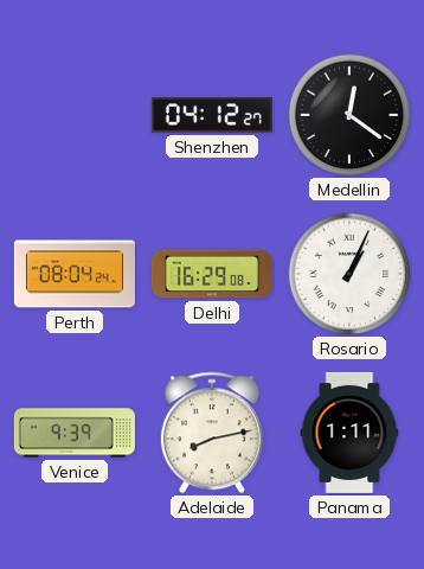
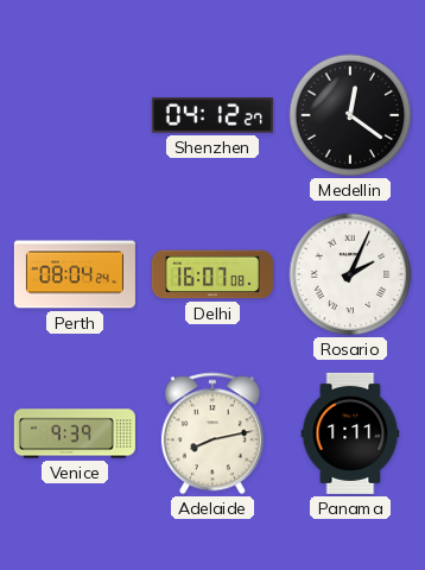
Delhi: 16:29 -> 16:07 (213, 274)
Rosario: 1:04 -> 2:04 (350, 274)
